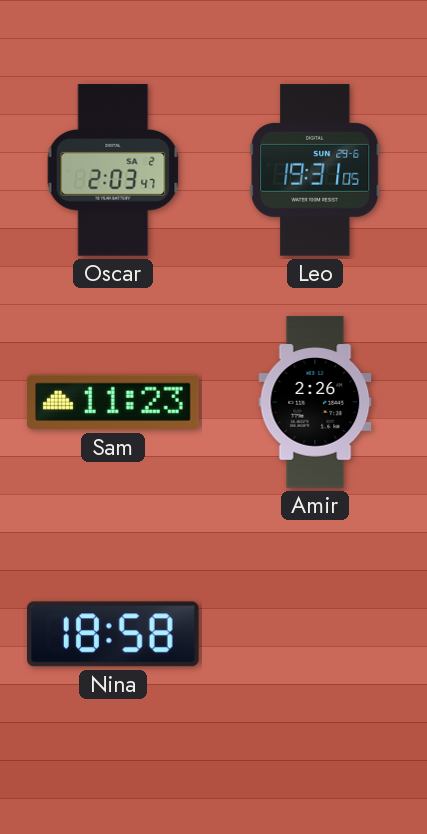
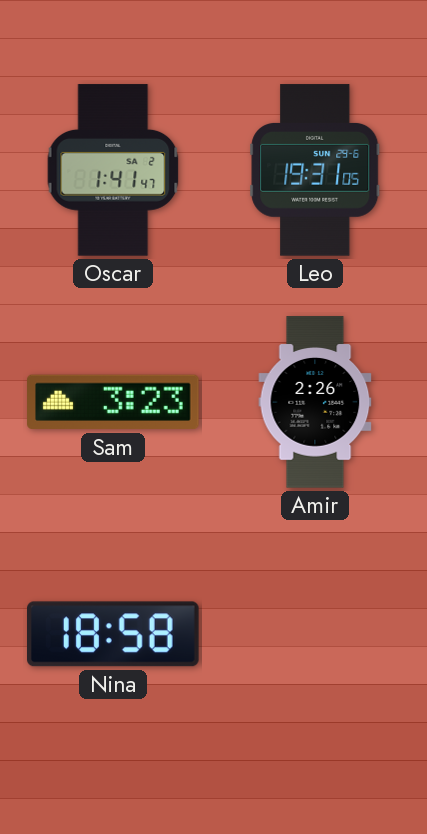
Oscar: 2:03 -> 1:41 (113, 170)
Sam: 11:23 -> 3:23 (113, 402)
